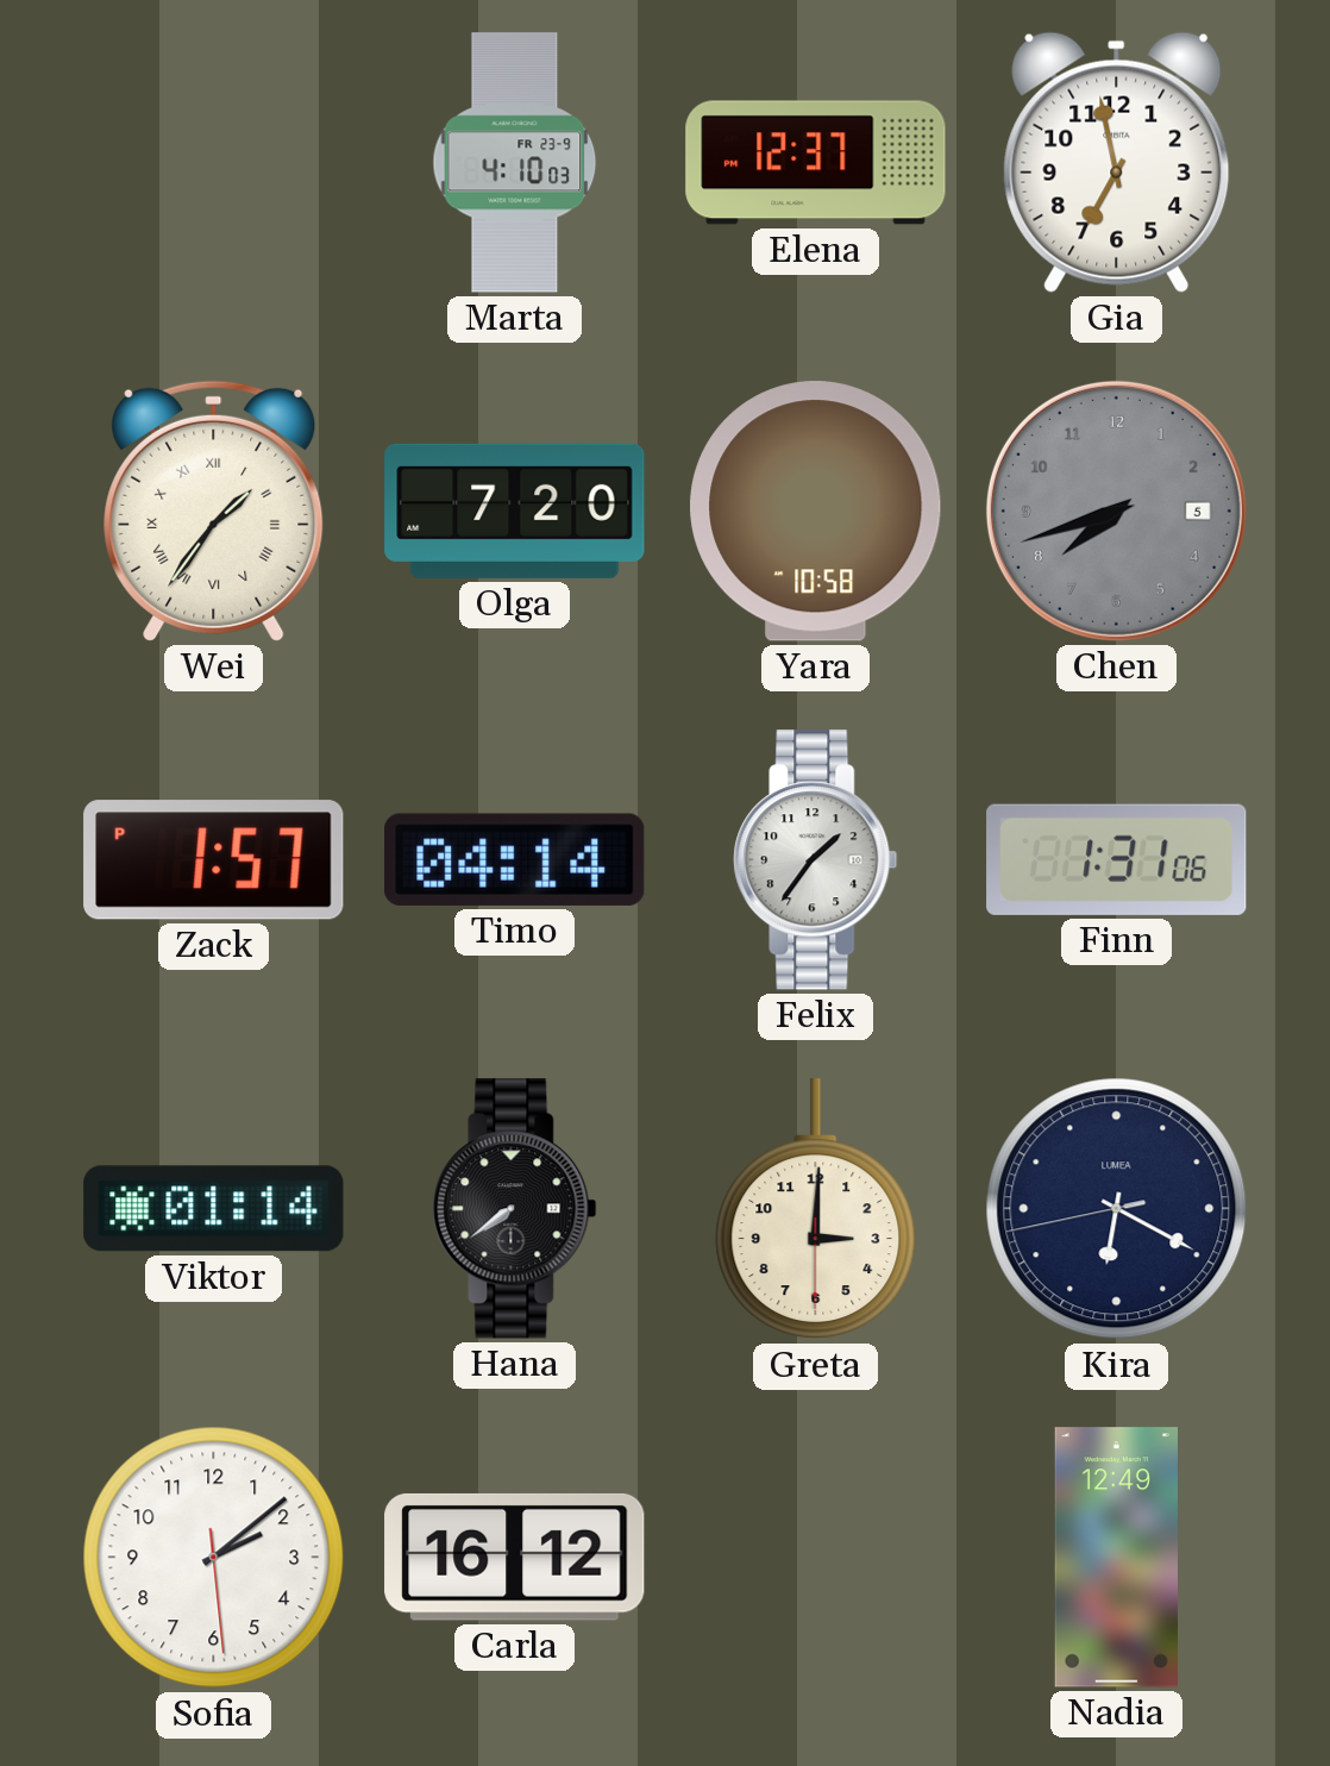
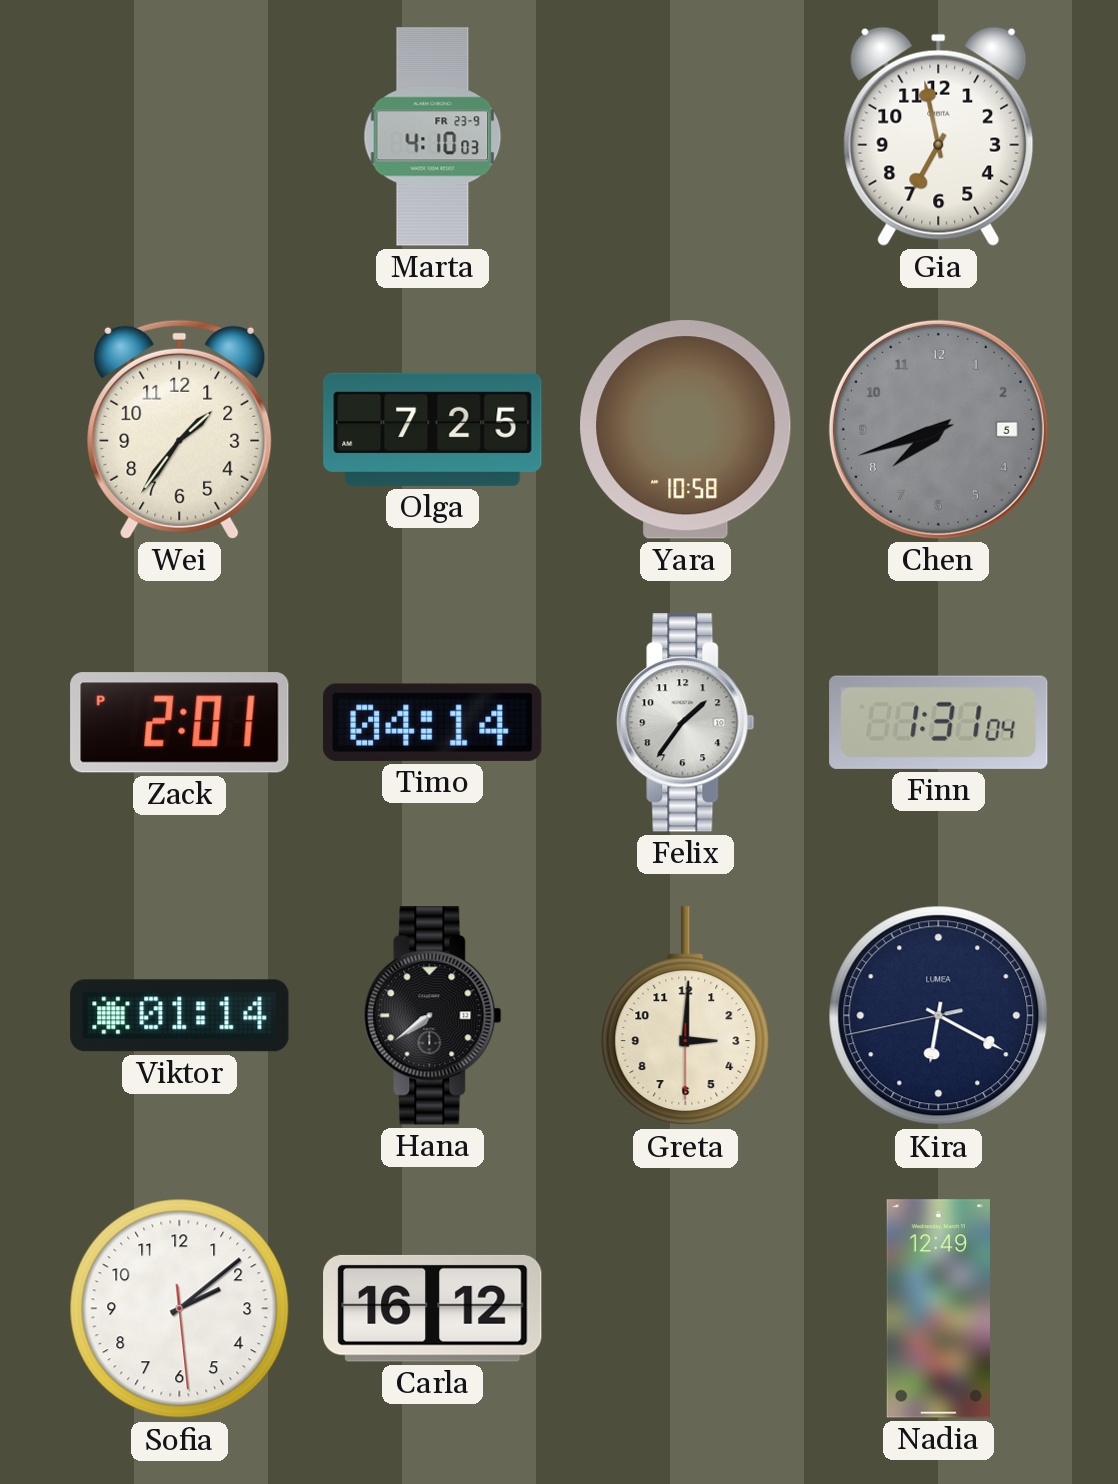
Elena: 12:37 -> none (816, 163)
Wei numerals: Roman -> Arabic (180, 429)
Olga: 7:20 -> 7:25 (433, 429)
Zack: 1:57 -> 2:01 (180, 723)
Finn: 1:31:06 -> 1:31:04 (939, 722)
